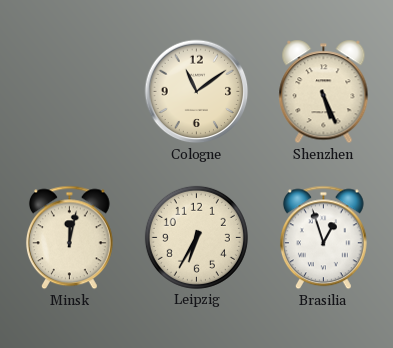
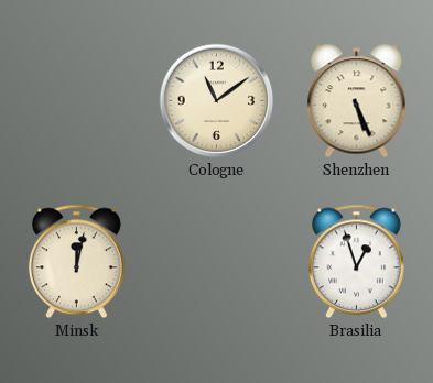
Leipzig: 6:35 -> none (196, 237)
